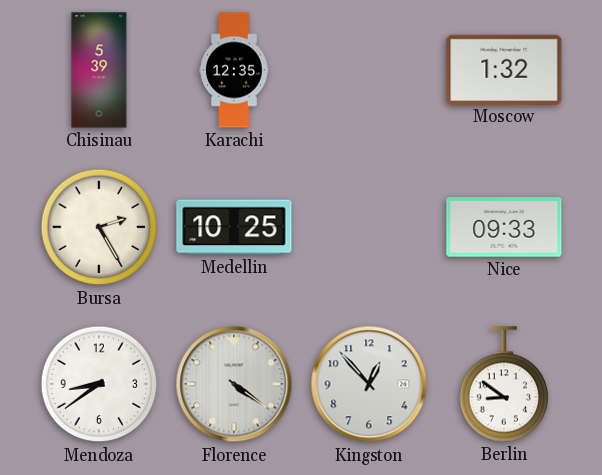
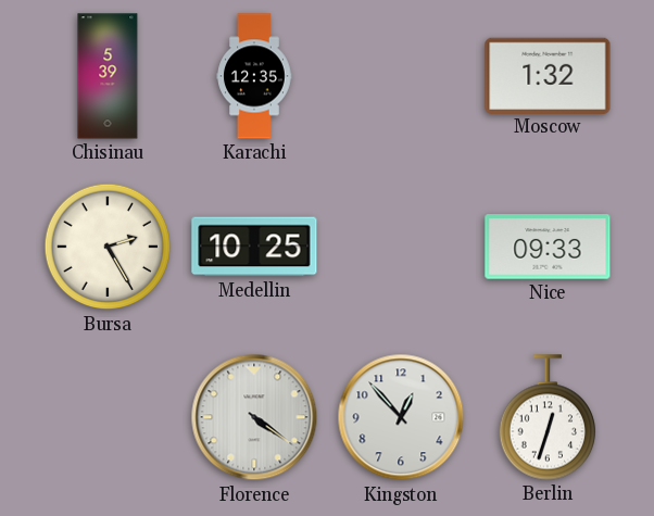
Mendoza: 8:39 -> none (99, 384)
Berlin: 8:51 -> 12:33 (548, 417)
